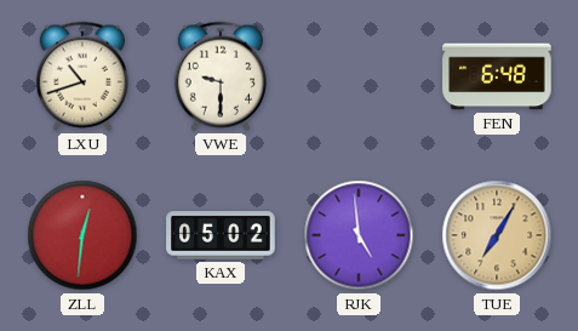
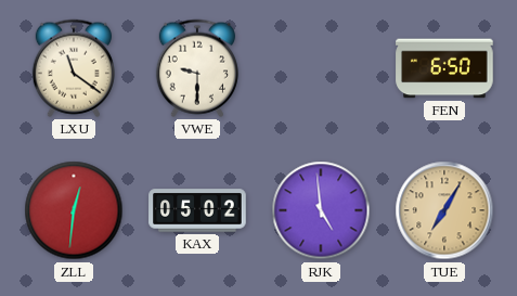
LXU: 10:42 -> 11:21 (74, 68)
FEN: 6:48 -> 6:50 (444, 68)
